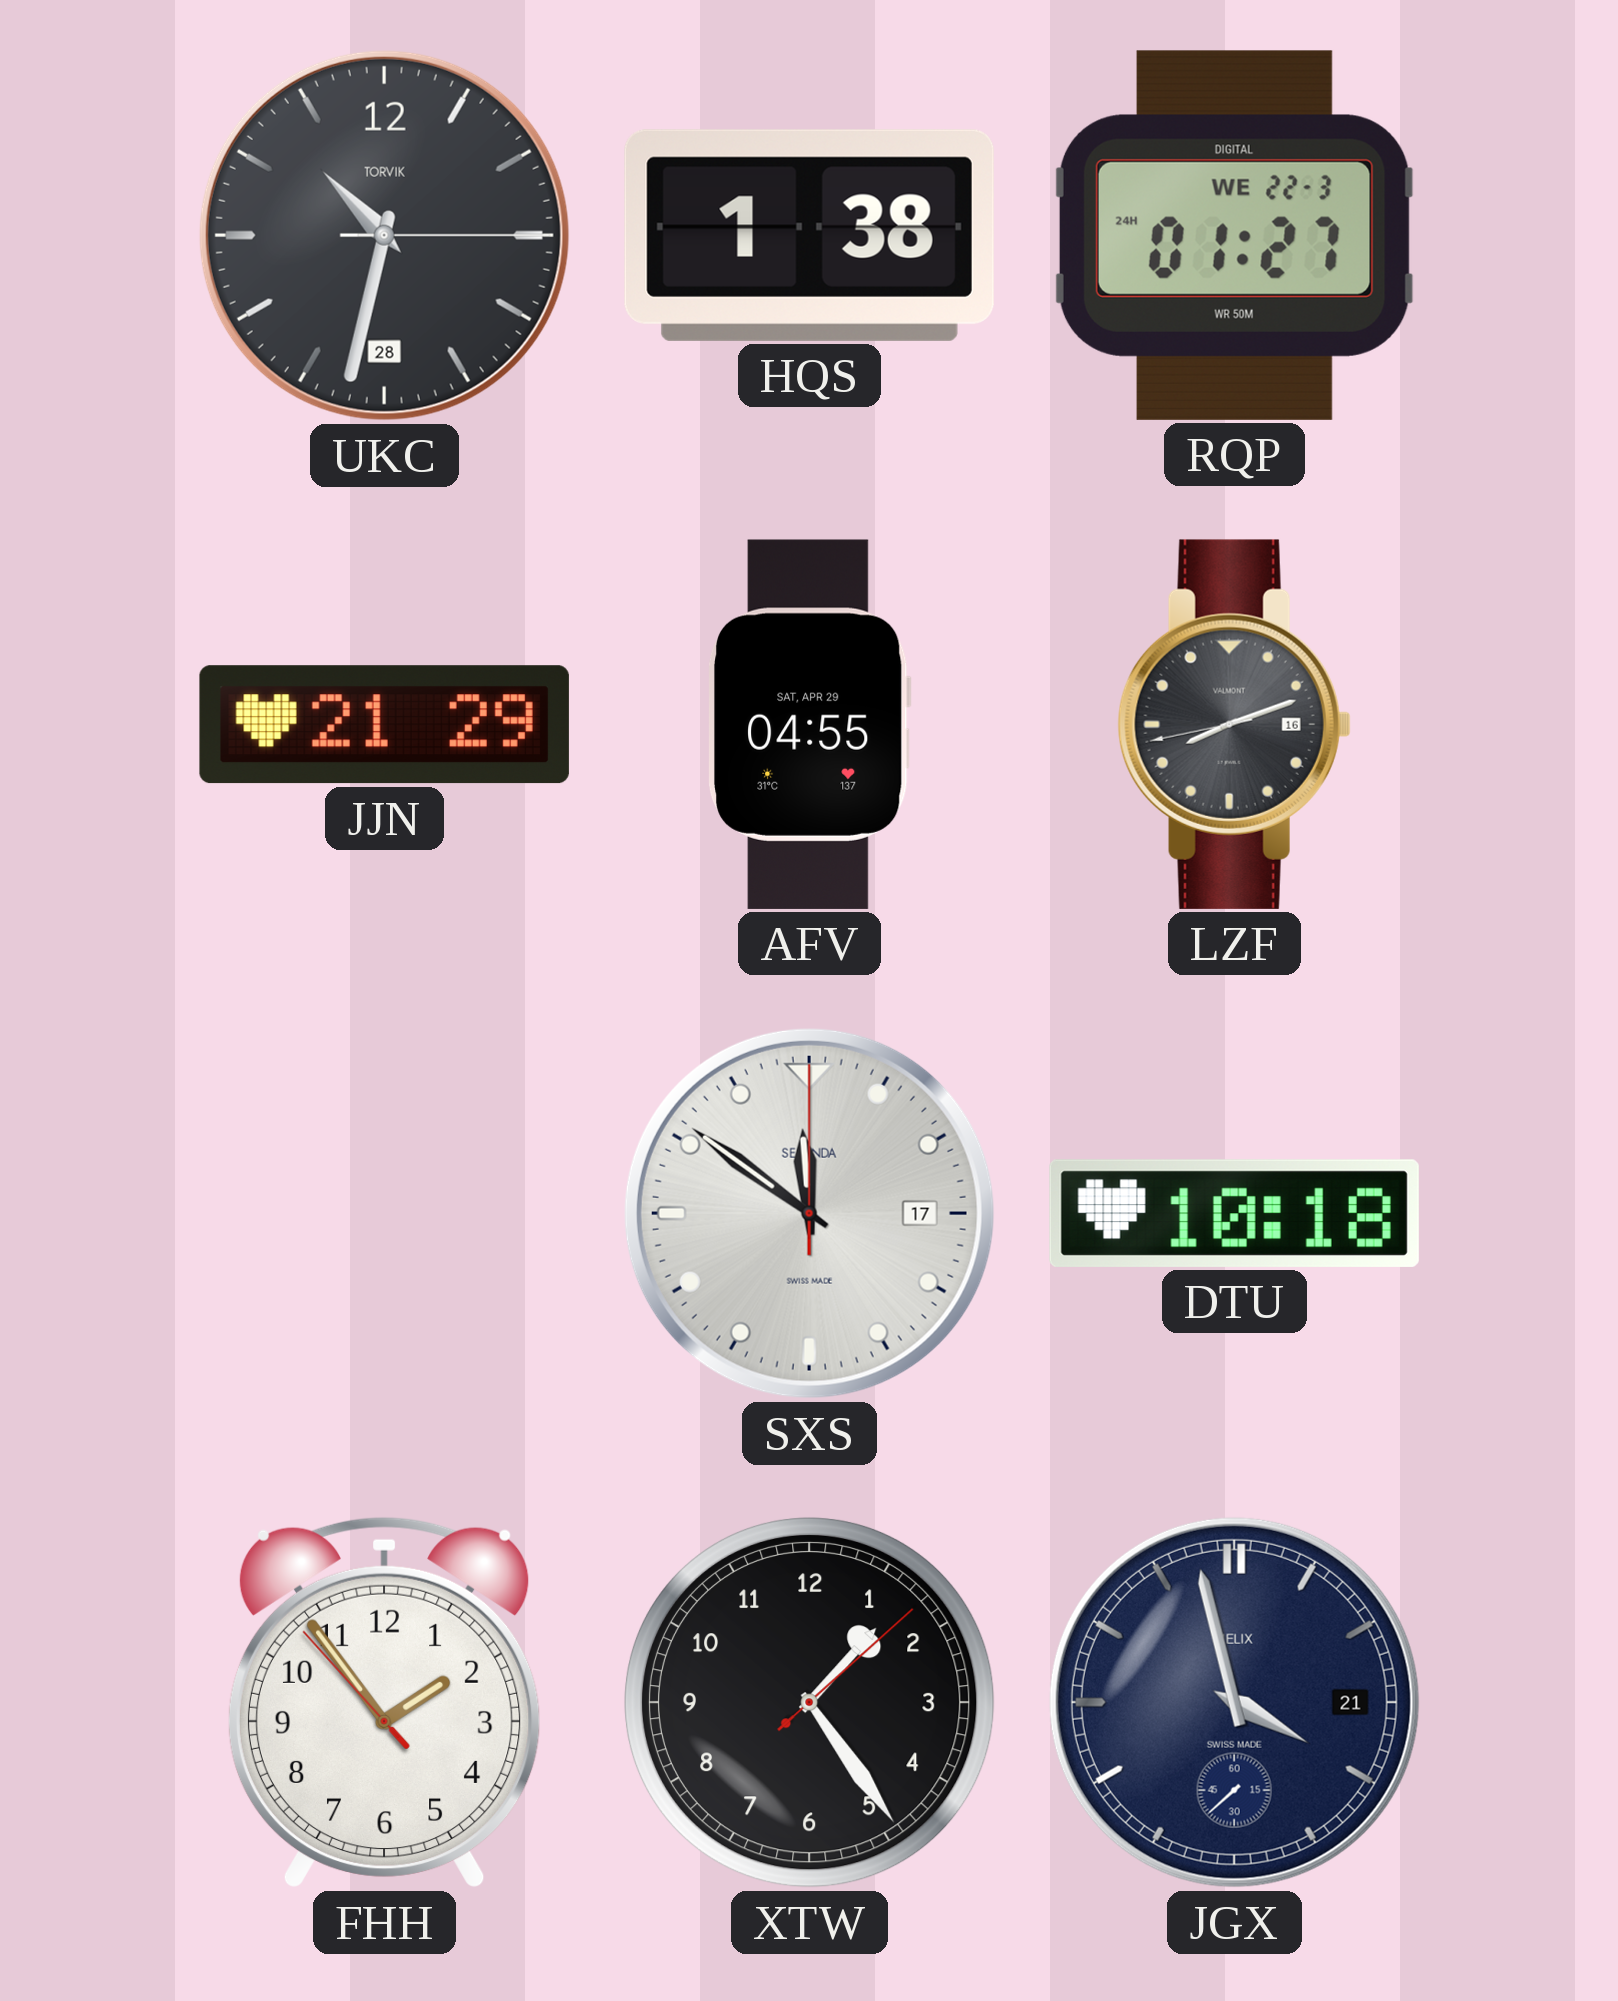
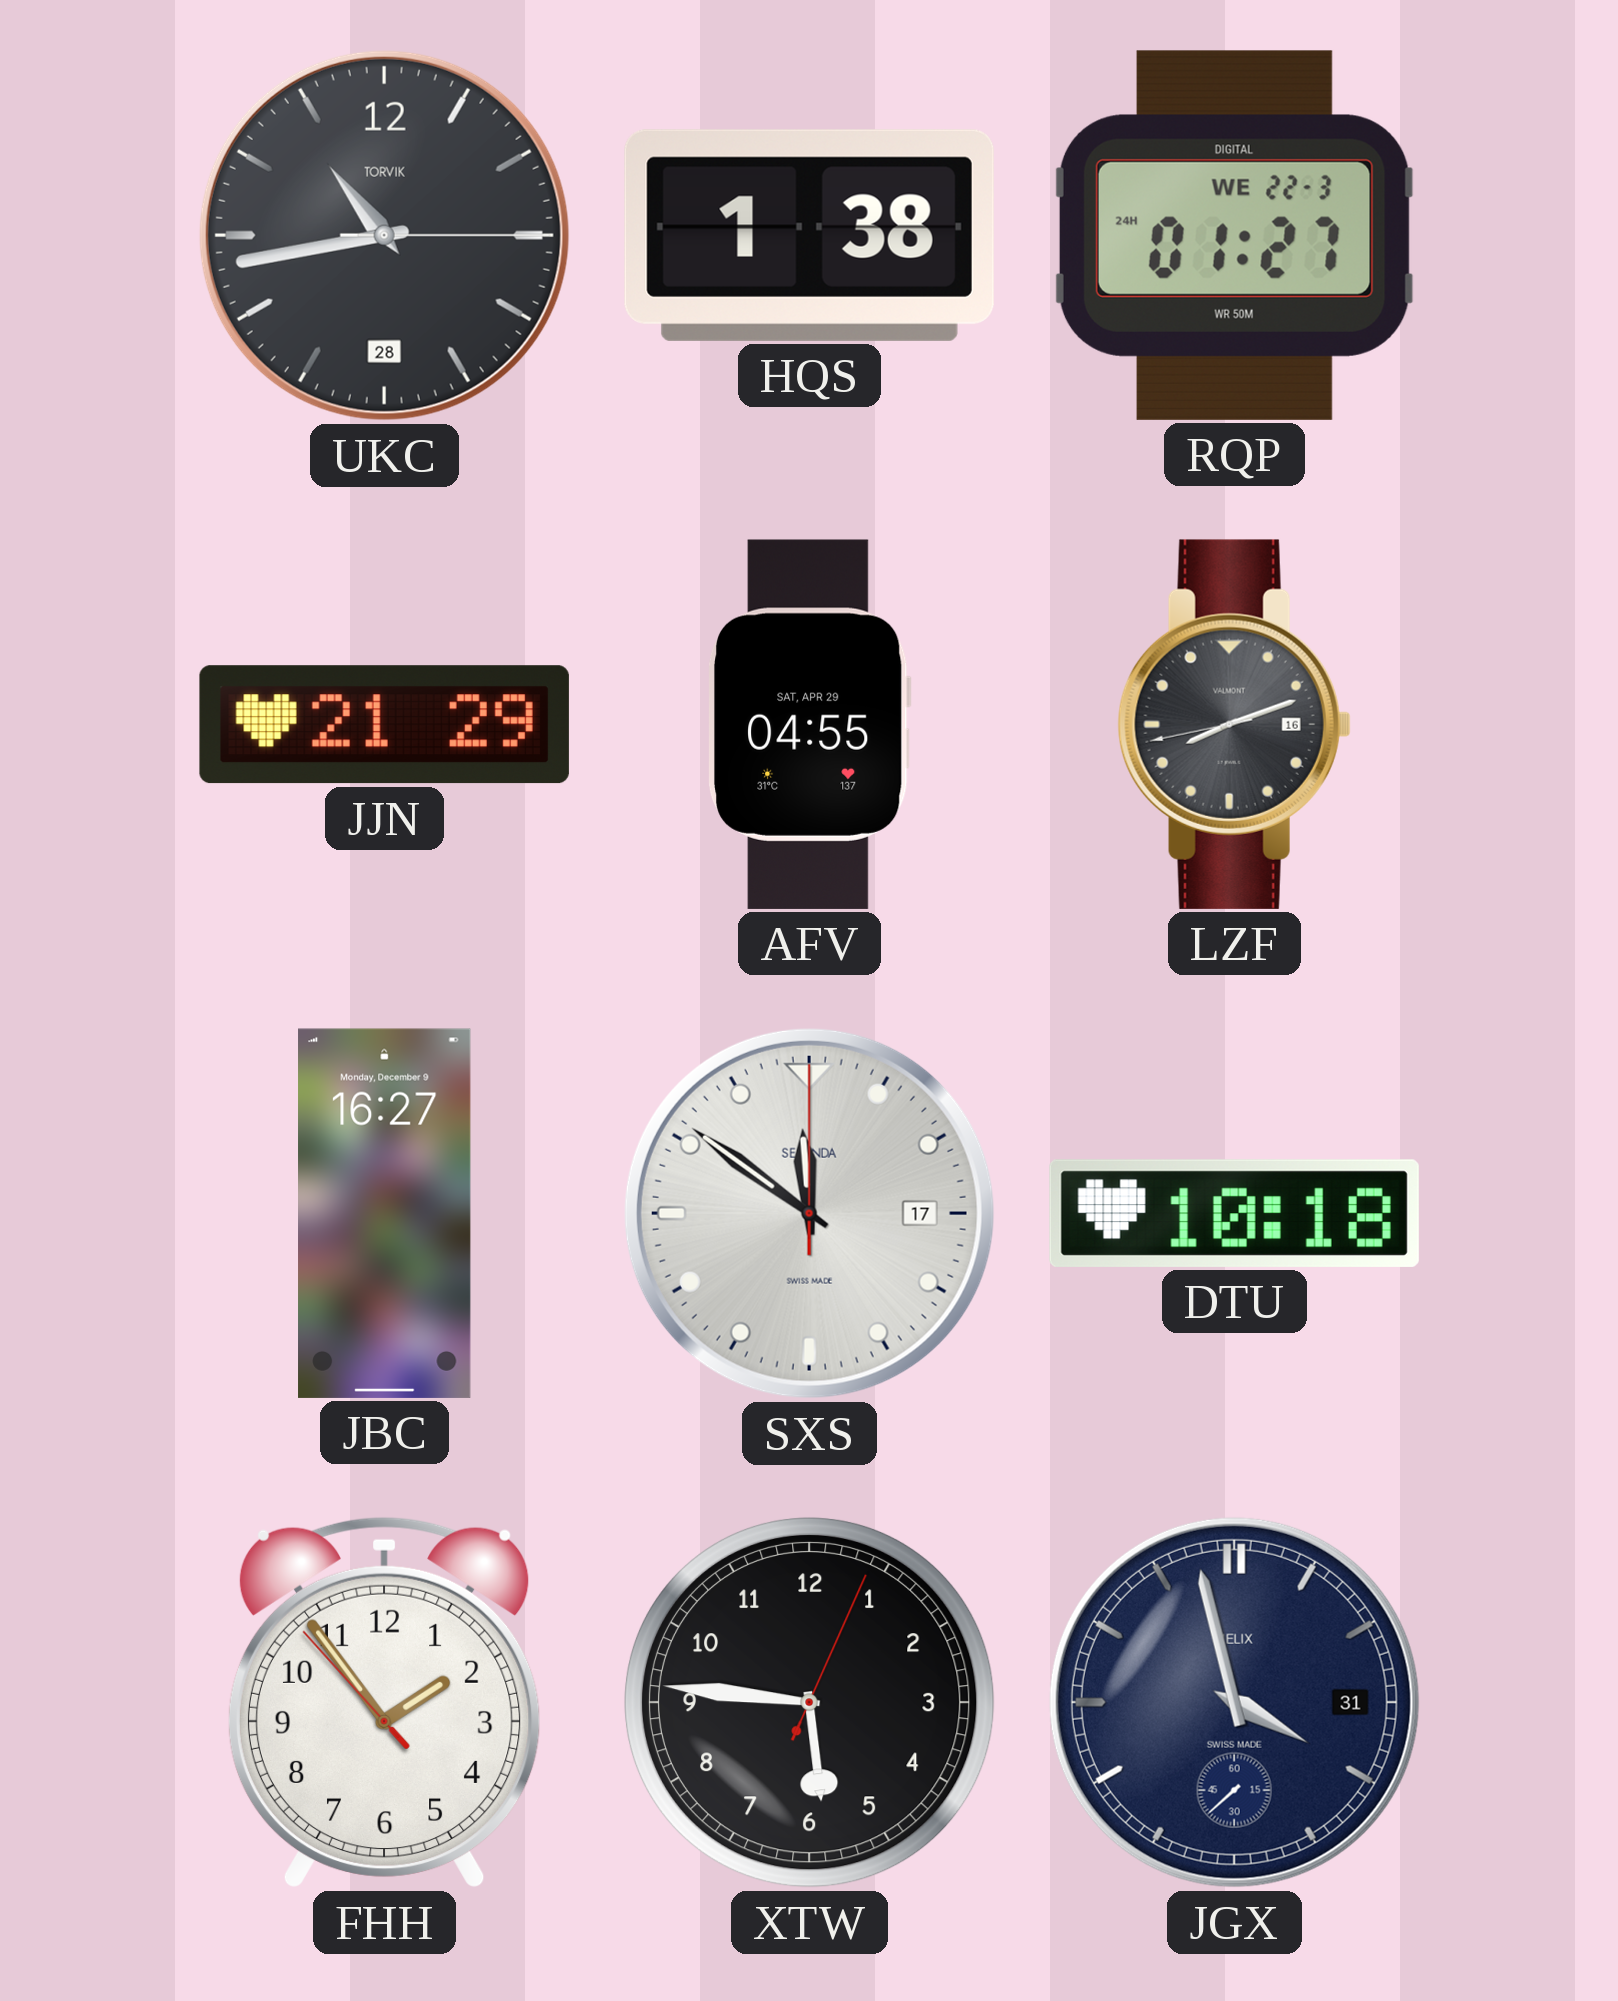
UKC: 10:32 -> 10:43 (384, 235)
JBC: none -> 16:27 (385, 1213)
XTW: 1:24 -> 5:46 (809, 1702)
JGX date: 21 -> 31 (1234, 1702)
